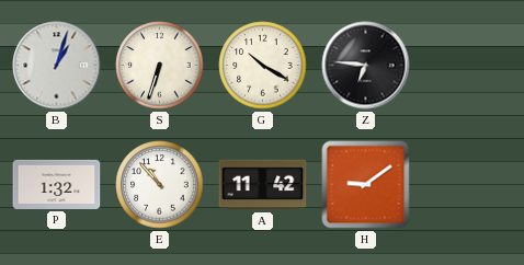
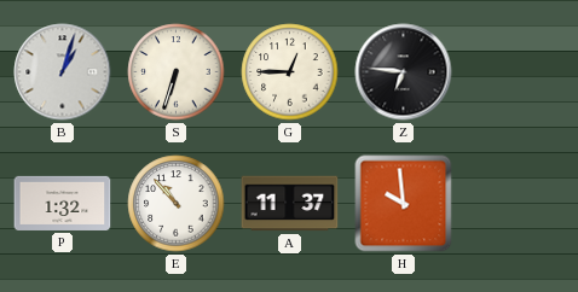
G: 10:20 -> 12:45 (290, 72)
A: 11:42 -> 11:37 (290, 204)
H: 9:09 -> 9:59 (404, 204)
